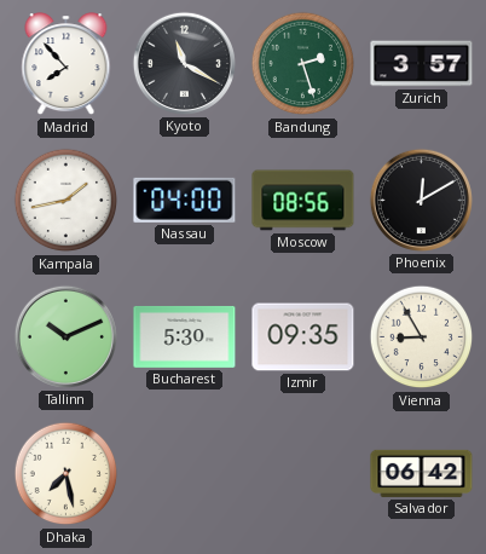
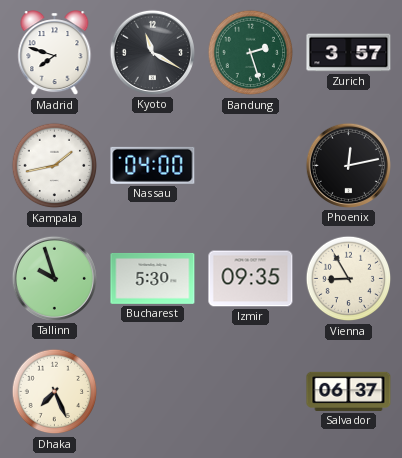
Madrid: 7:53 -> 7:48 (55, 53)
Moscow: 08:56 -> none (303, 201)
Phoenix: 12:10 -> 12:13 (348, 165)
Tallinn: 10:11 -> 9:57 (54, 278)
Dhaka: 7:28 -> 7:26 (55, 392)
Salvador: 06:42 -> 06:37 (349, 391)
